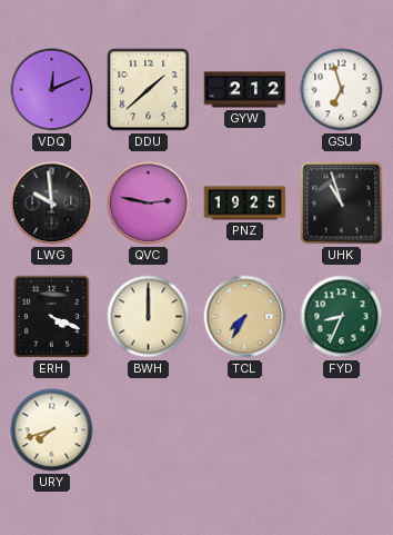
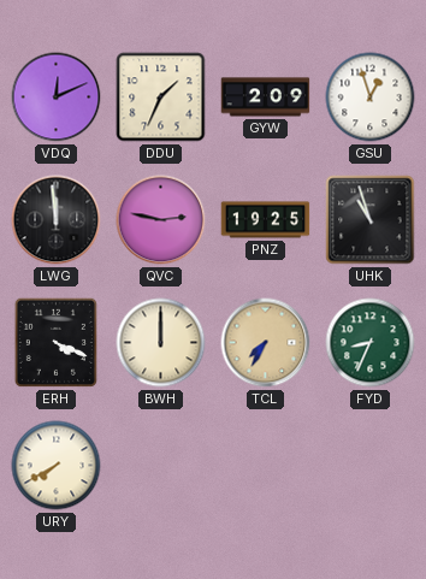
DDU: 1:38 -> 1:34 (161, 98)
GYW: 2:12 -> 2:09 (266, 98)
GSU: 6:57 -> 12:57 (371, 98)
LWG: 9:59 -> 11:59 (57, 220)
URY: 7:42 -> 7:40 (57, 466)
